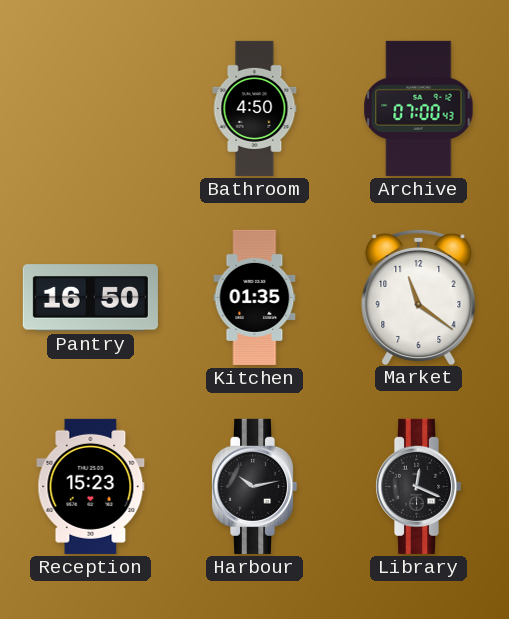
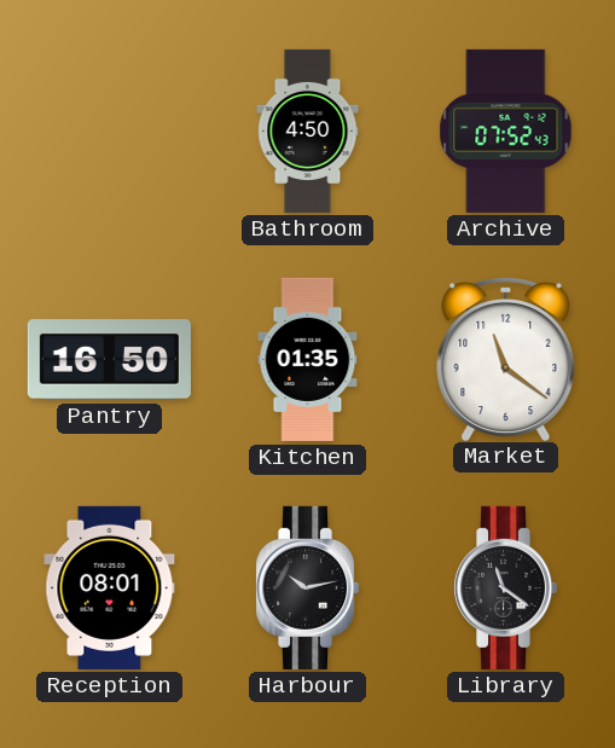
Archive: 07:00 -> 07:52 (506, 131)
Reception: 15:23 -> 08:01 (110, 587)
Library: 12:19 -> 11:21 (506, 587)
